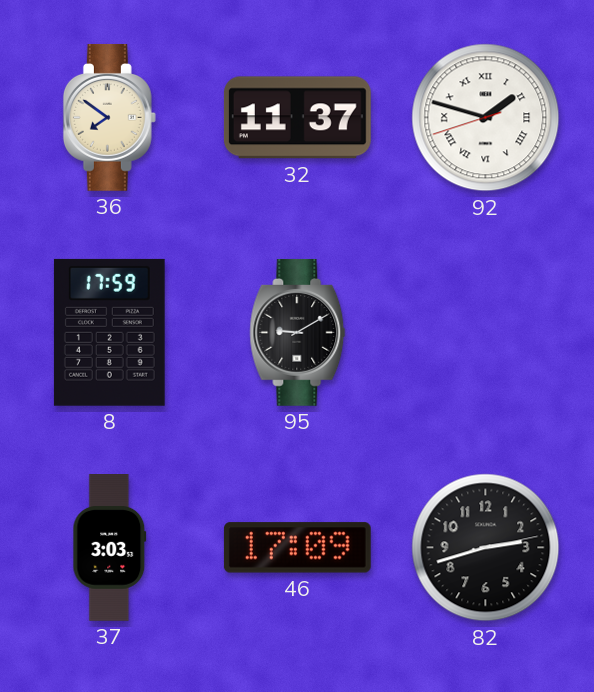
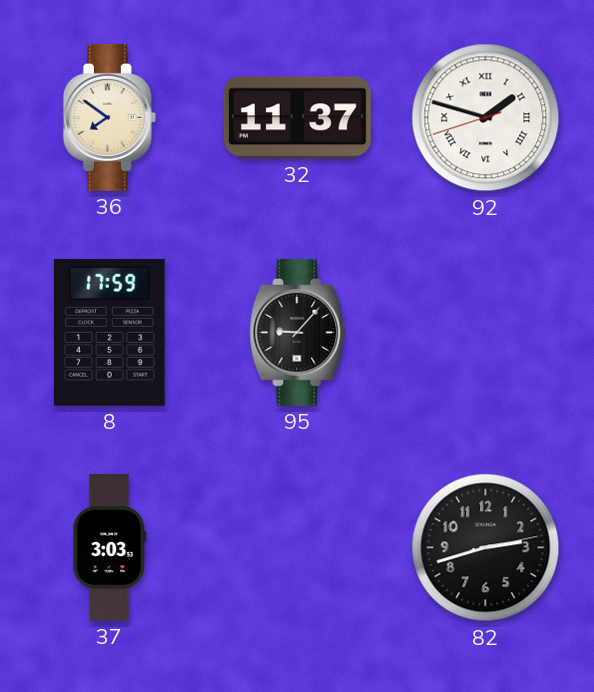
95: 9:10 -> 9:07 (298, 332)
46: 17:09 -> none (297, 548)
